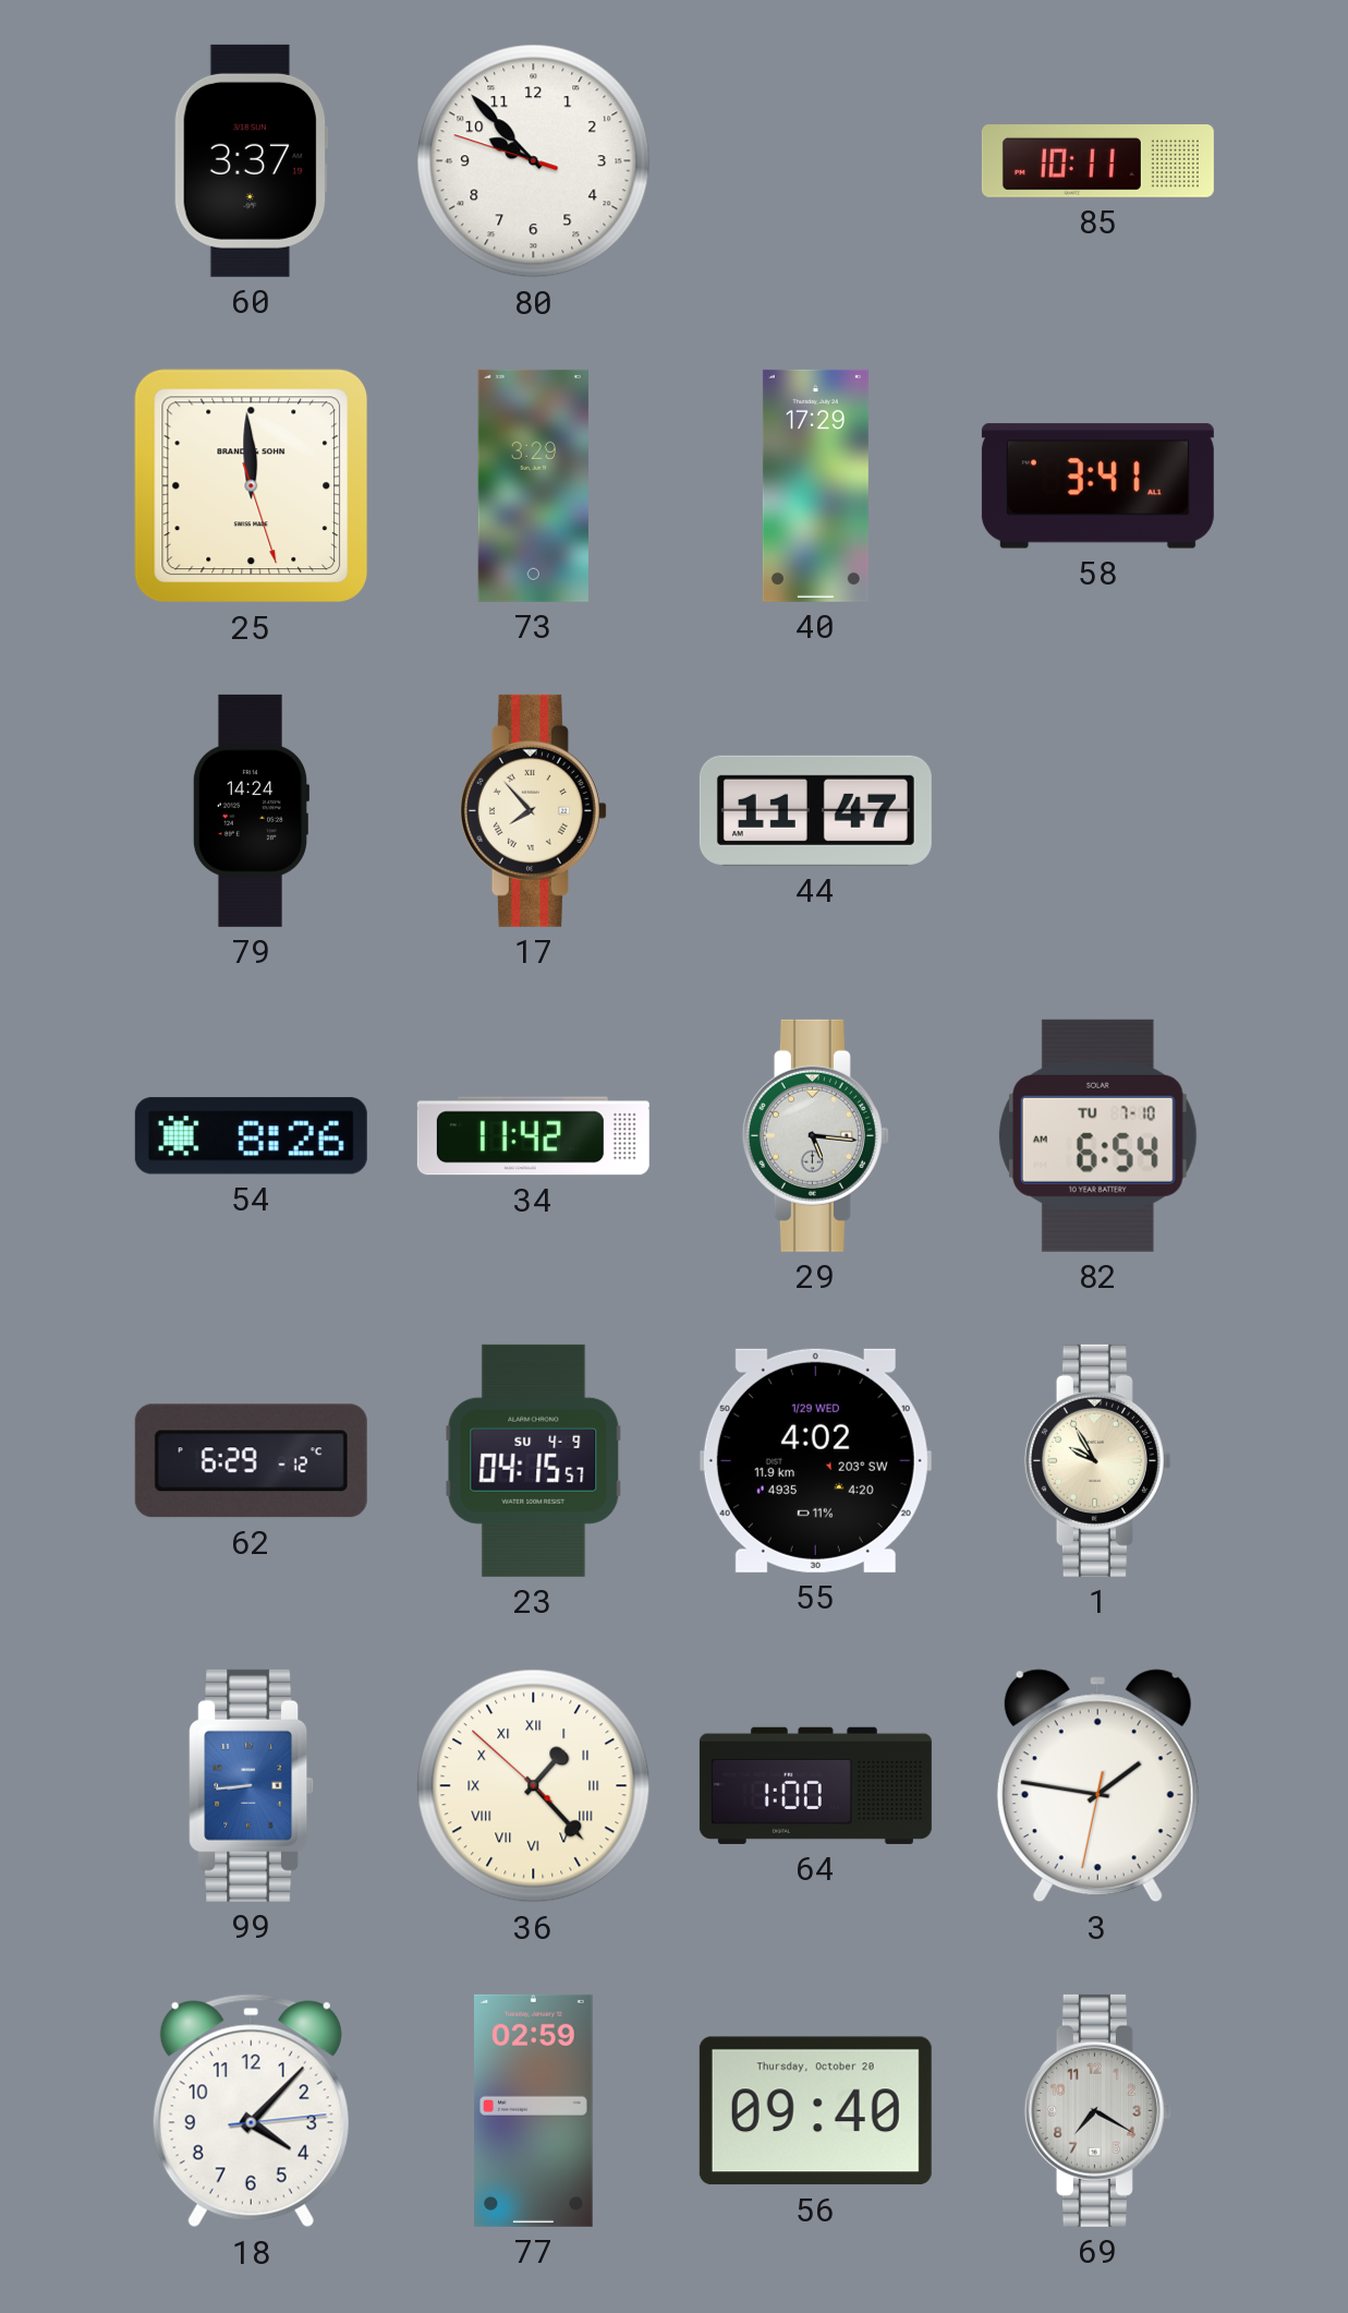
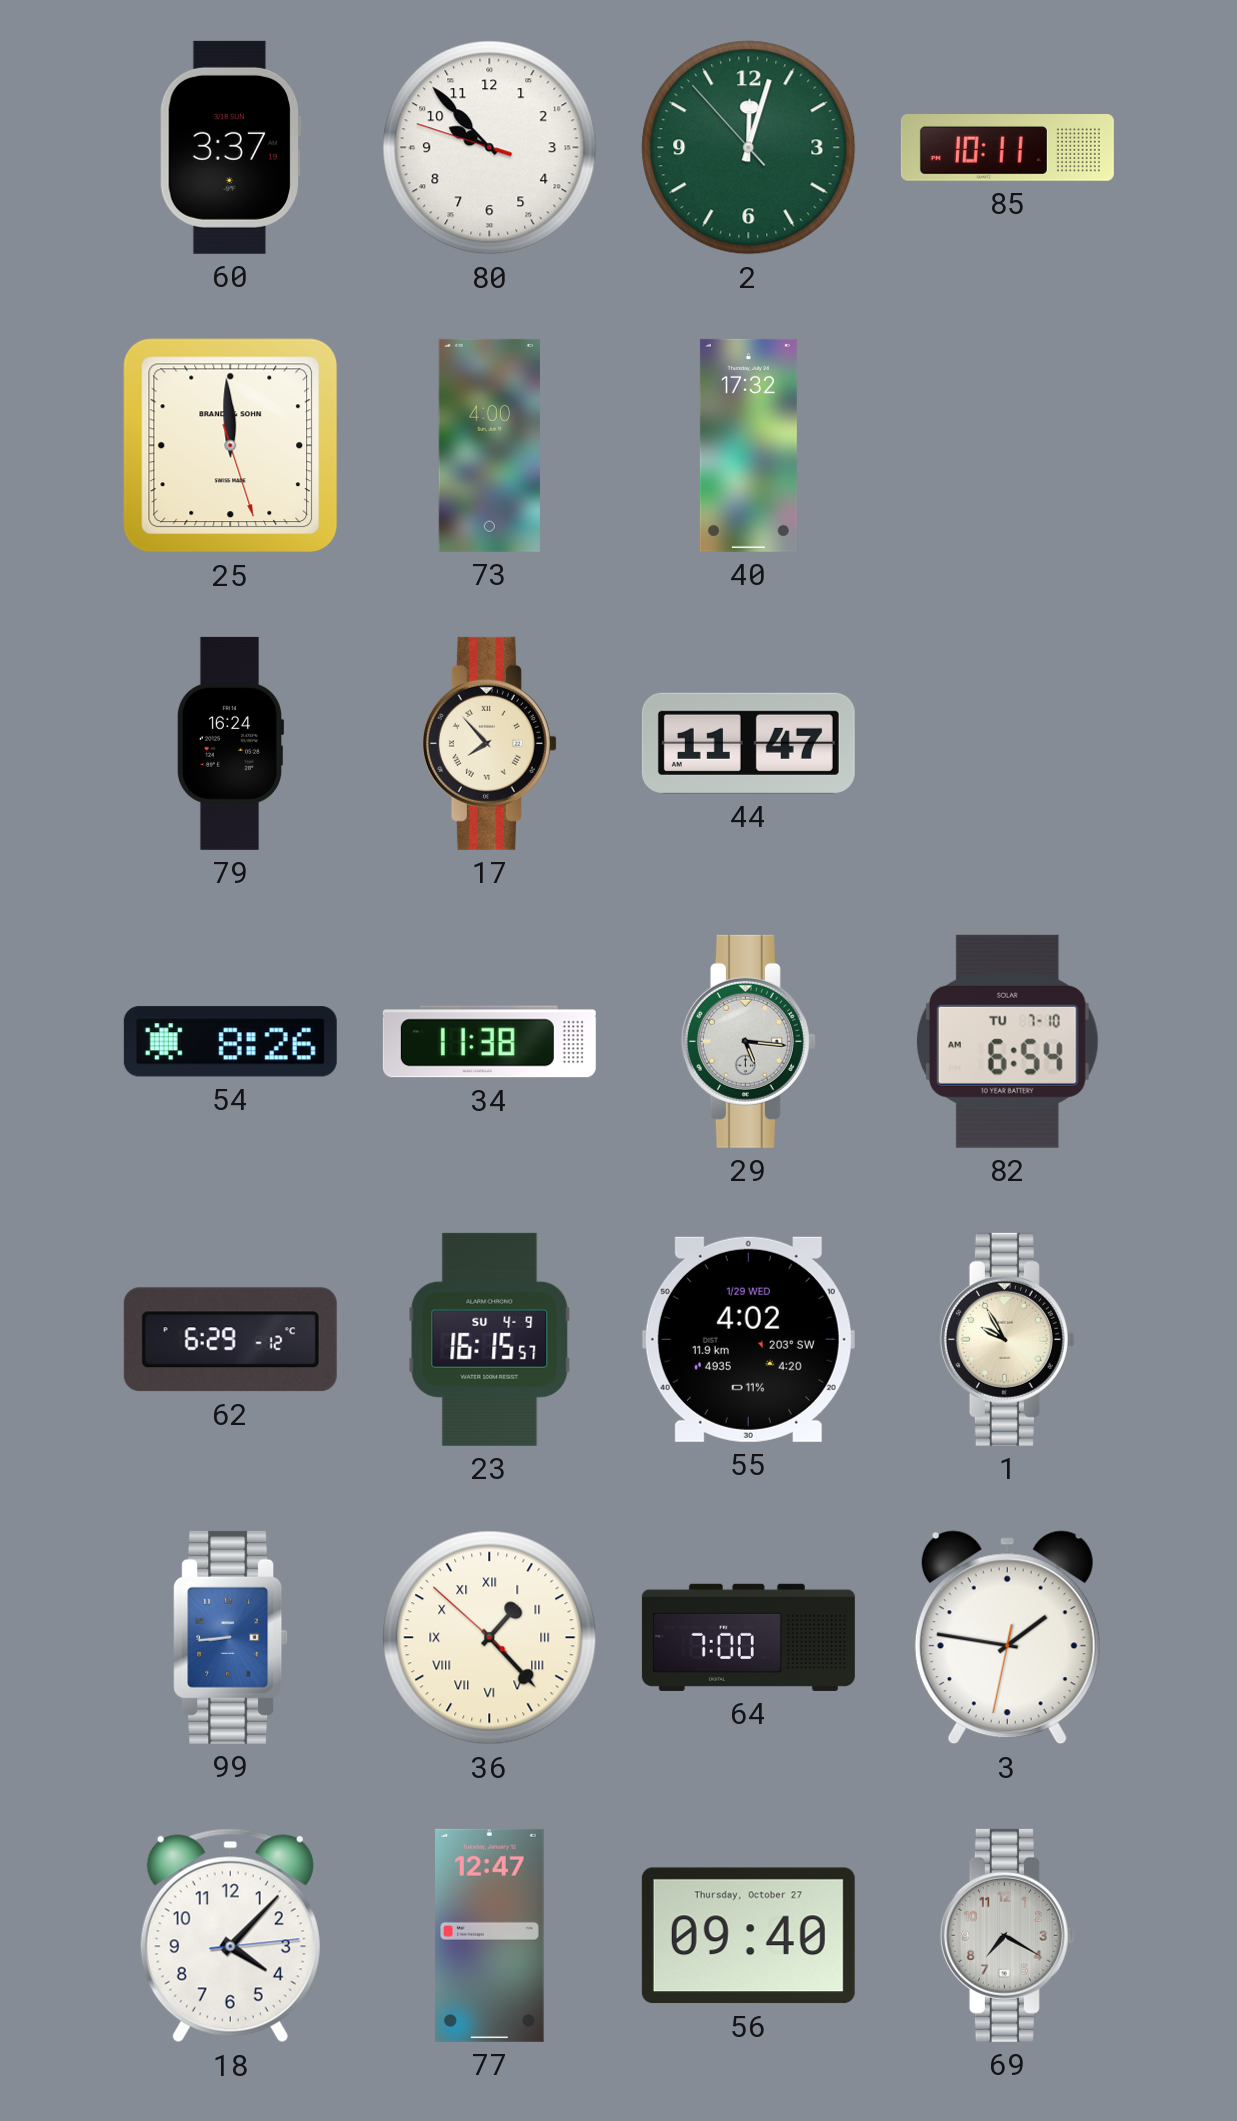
2: none -> 12:02 (749, 148)
73: 3:29 -> 4:00 (489, 445)
40: 17:29 -> 17:32 (748, 445)
58: 3:41 -> none (1097, 486)
79: 14:24 -> 16:24 (229, 743)
34: 11:42 -> 11:38 (489, 1042)
23: 04:15 -> 16:15 (490, 1339)
64: 1:00 -> 7:00 (748, 1637)
77: 02:59 -> 12:47 (490, 1935)
56 date: Thursday, October 20 -> Thursday, October 27 (748, 1936)
